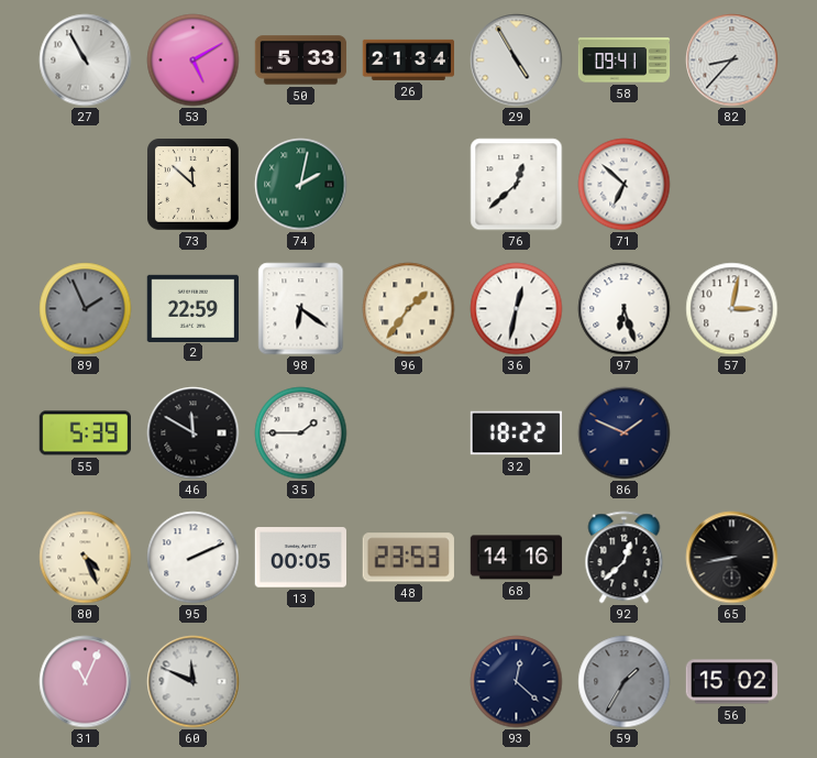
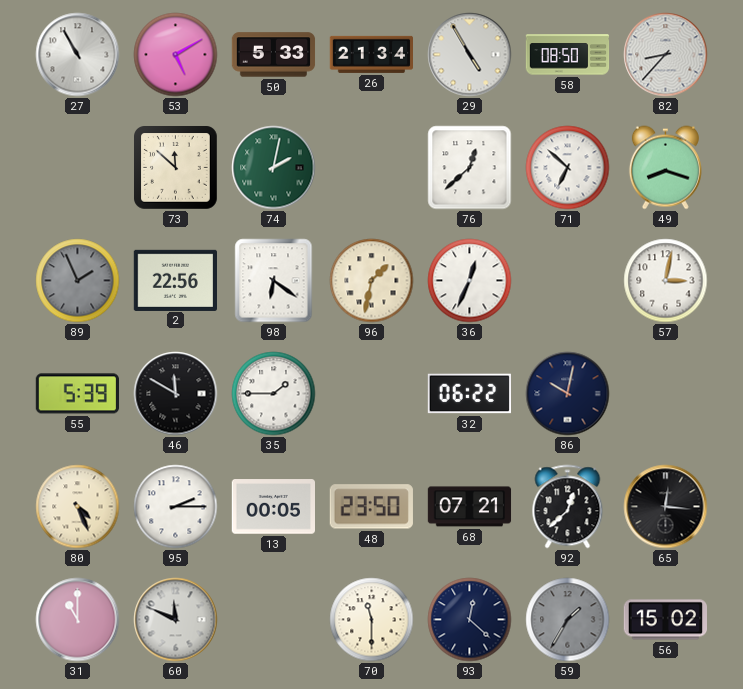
58: 09:41 -> 08:50 (568, 55)
49: none -> 8:18 (665, 168)
2: 22:59 -> 22:56 (175, 280)
96: 1:36 -> 1:32 (372, 281)
36: 12:32 -> 12:34 (470, 281)
97: 6:27 -> none (625, 309)
32: 18:22 -> 06:22 (469, 394)
86: 1:49 -> 10:02 (568, 394)
95: 2:11 -> 2:15 (176, 507)
48: 23:53 -> 23:50 (371, 507)
68: 14:16 -> 07:21 (470, 507)
65: 8:43 -> 12:16 (666, 507)
31: 11:04 -> 11:00 (78, 620)
70: none -> 11:30 (372, 620)
